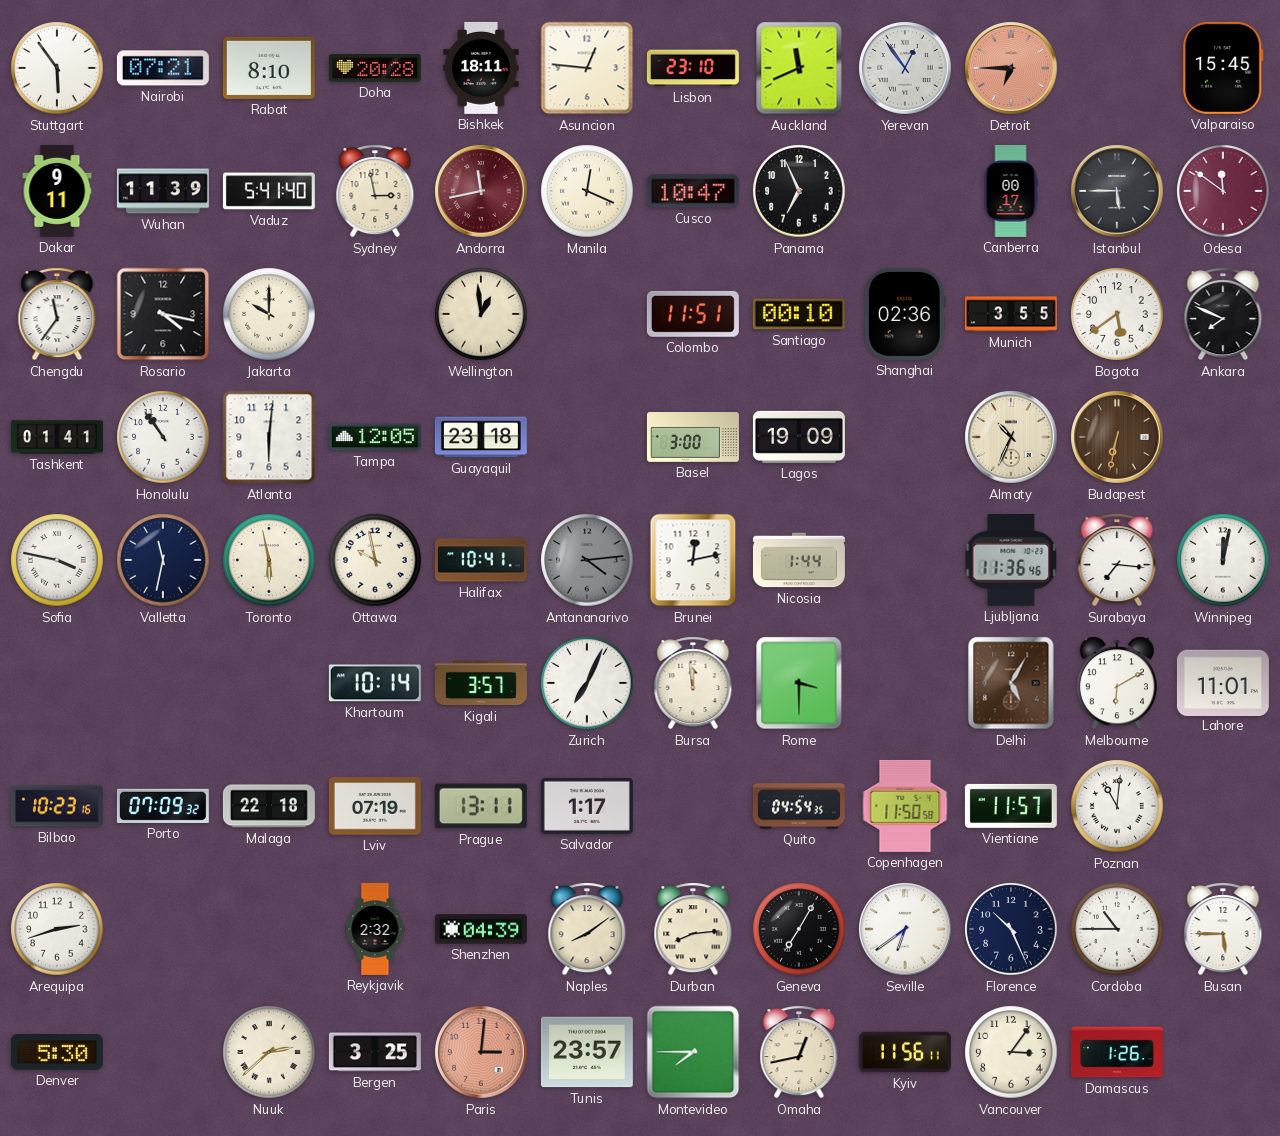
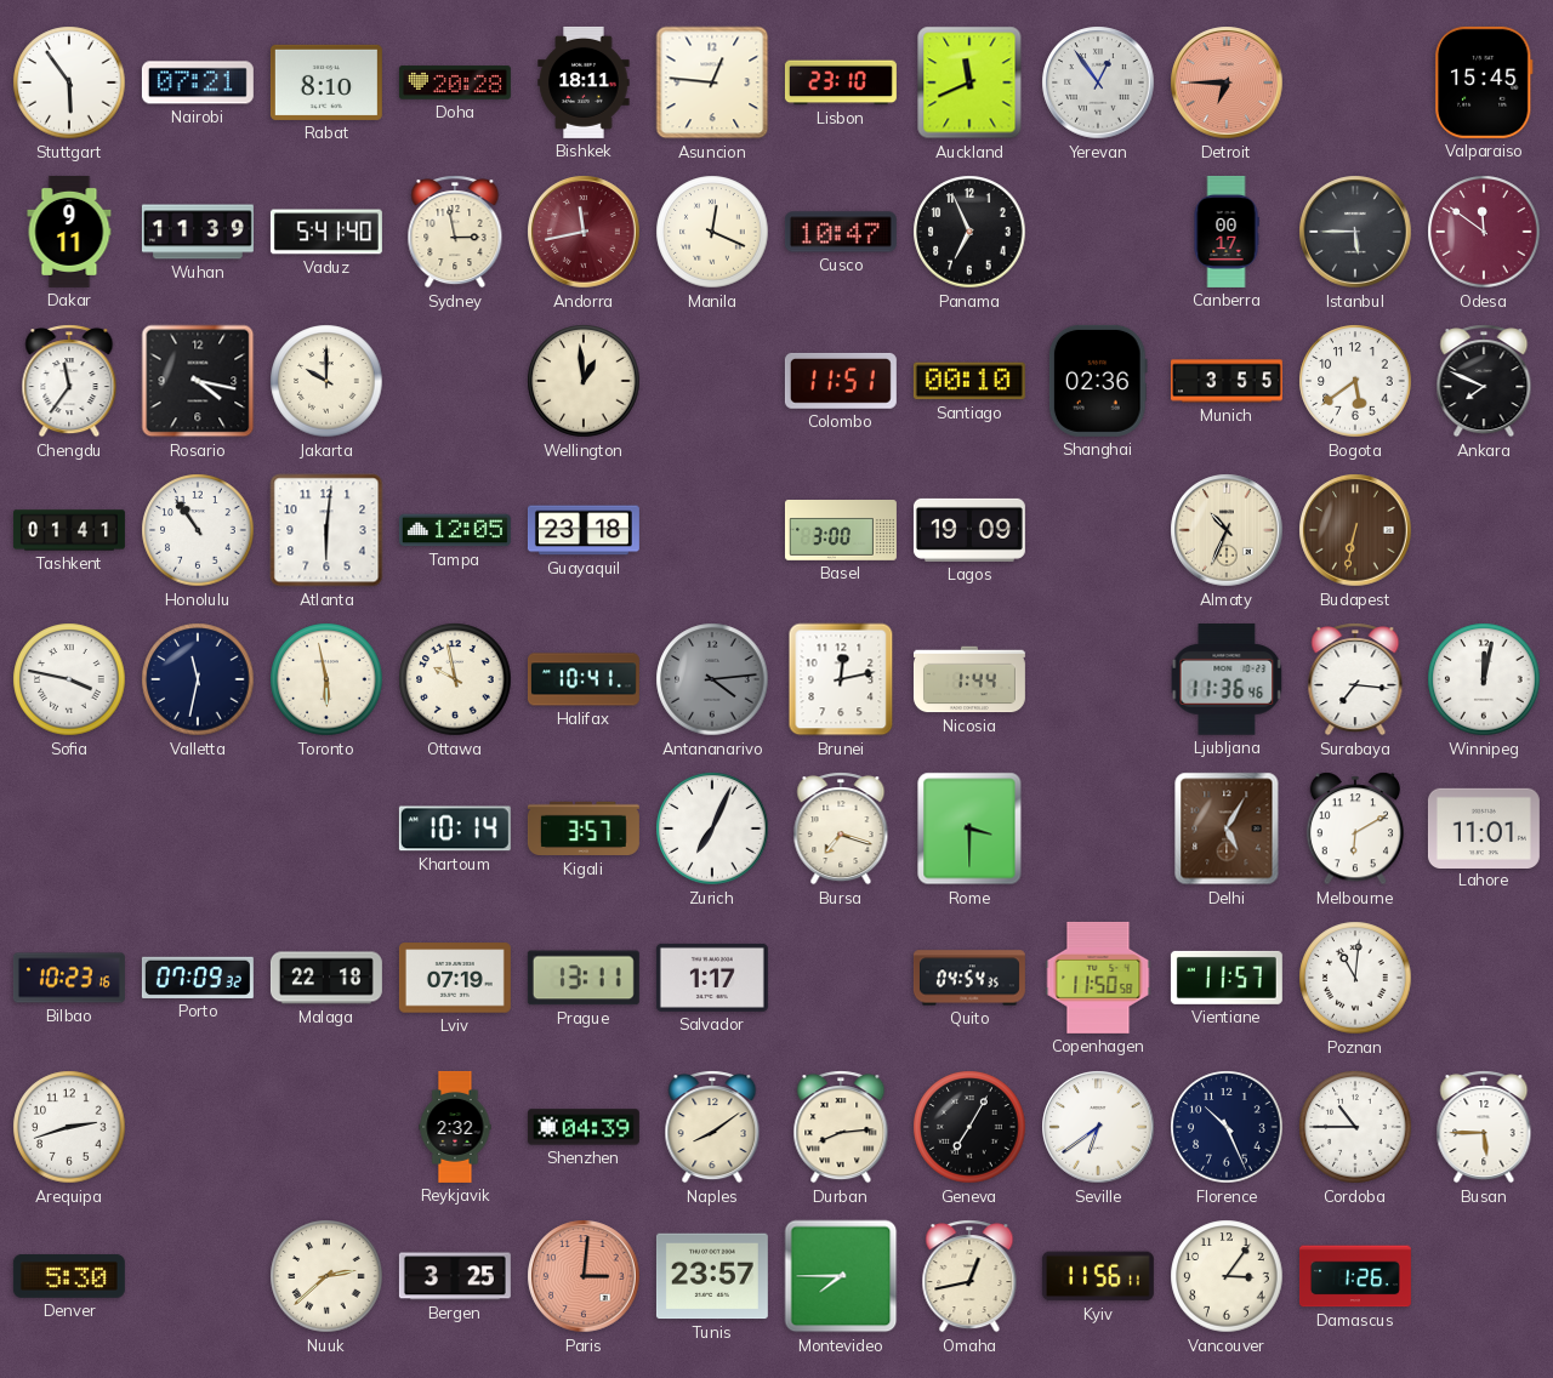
Bursa: 11:59 -> 7:18 (841, 828)
